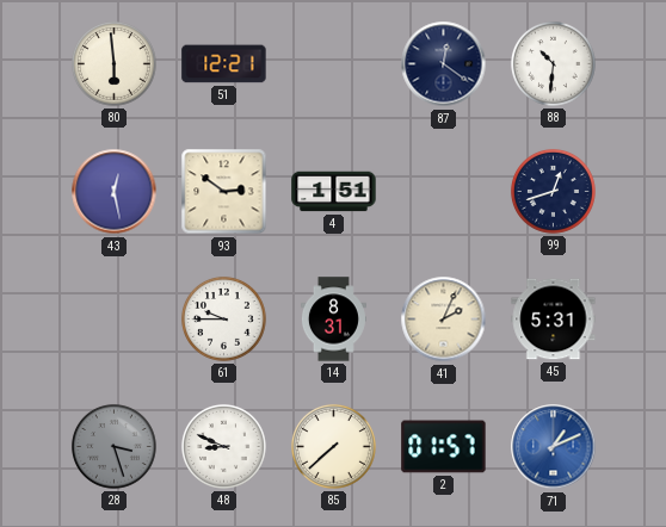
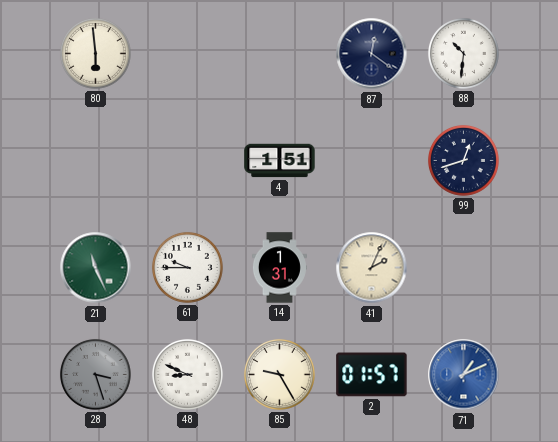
51: 12:21 -> none (224, 64)
43: 12:28 -> none (115, 192)
93: 2:51 -> none (224, 192)
21: none -> 11:26 (96, 268)
14: 8:31 -> 1:31 (279, 268)
45: 5:31 -> none (554, 320)
85: 7:38 -> 9:25 (280, 375)
